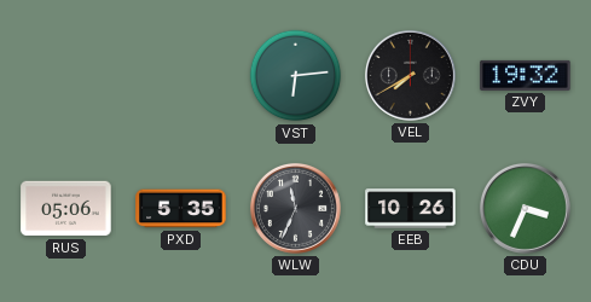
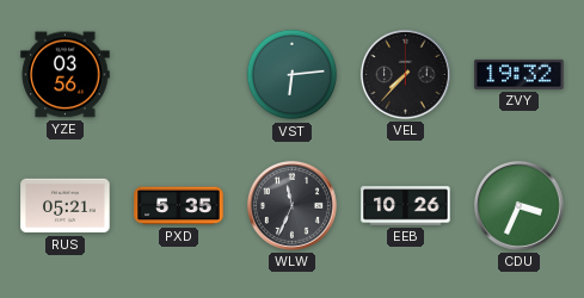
YZE: none -> 03:56 (66, 75)
VEL: 7:40 -> 7:37 (405, 74)
RUS: 05:06 -> 05:21 (66, 206)
